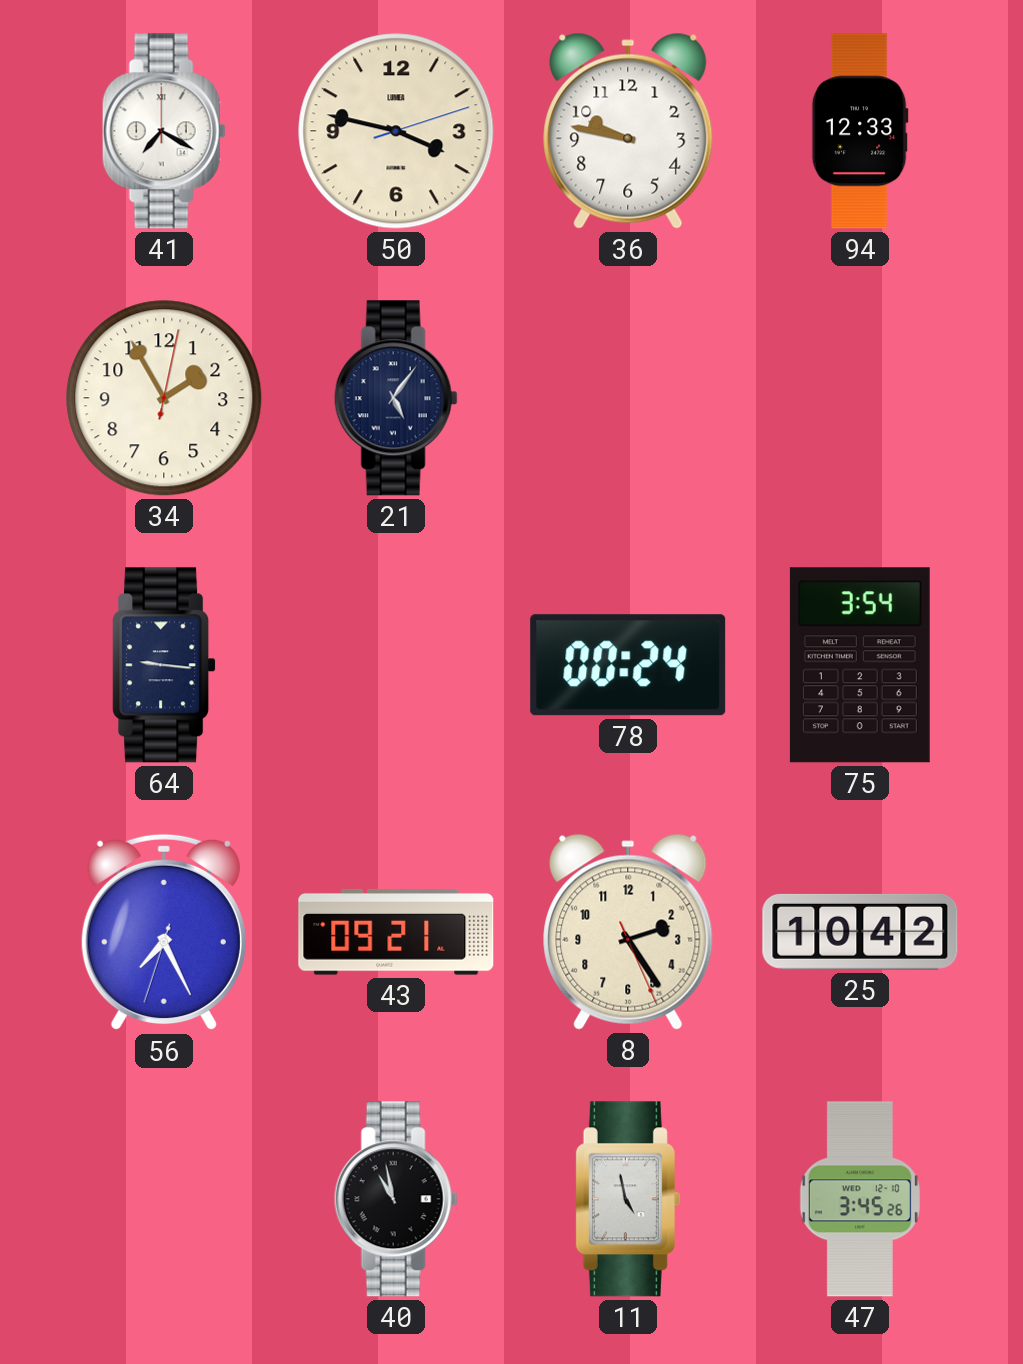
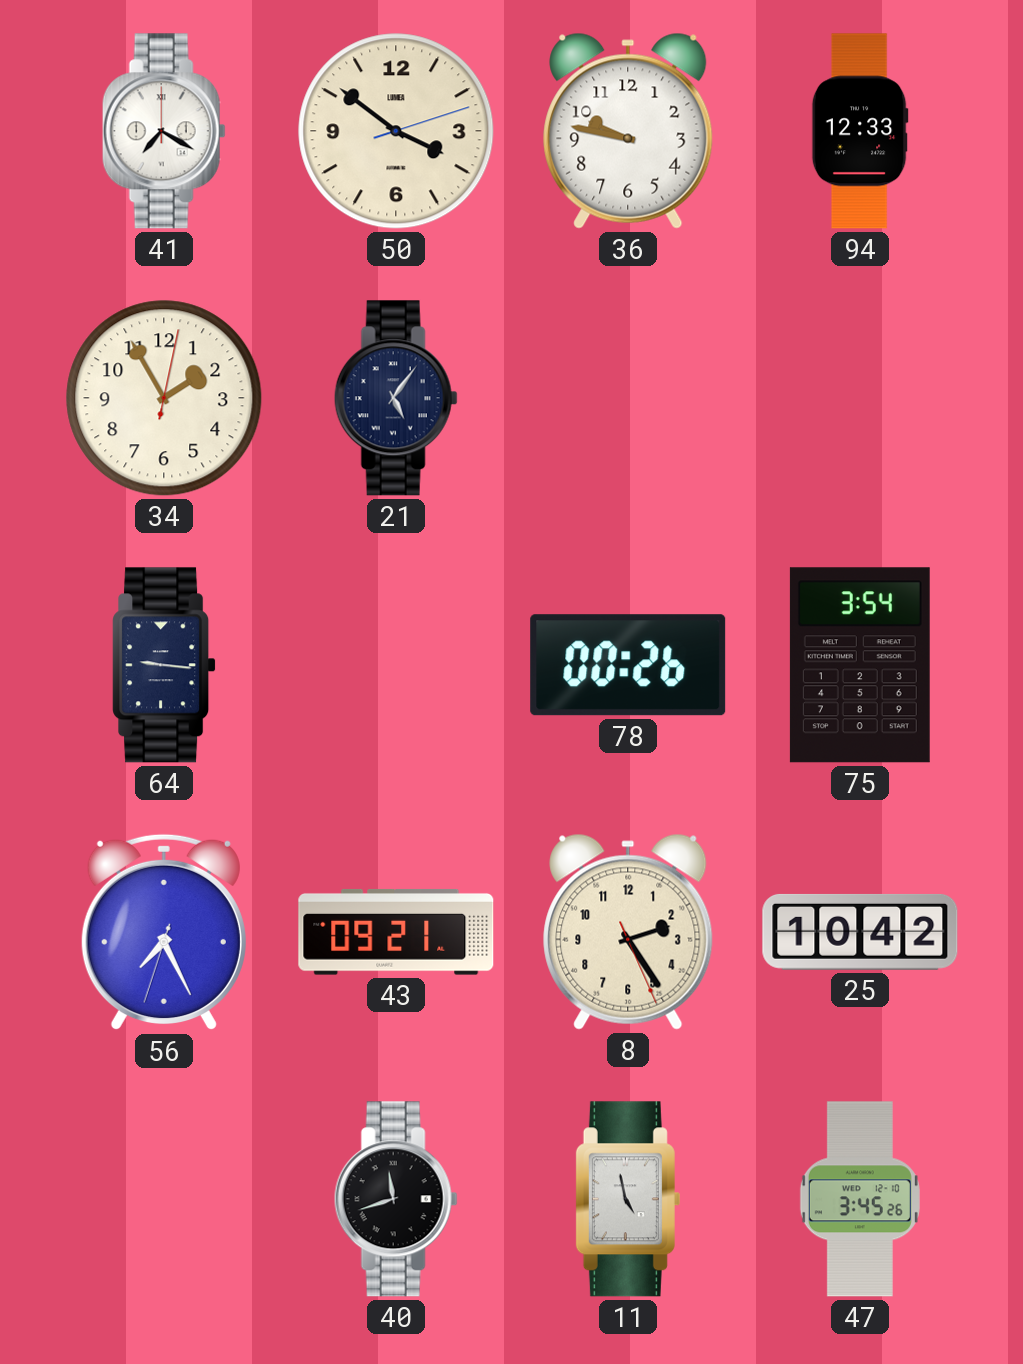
50: 3:47 -> 3:51 (396, 131)
78: 00:24 -> 00:26 (628, 665)
40: 10:58 -> 11:42 (396, 1199)
